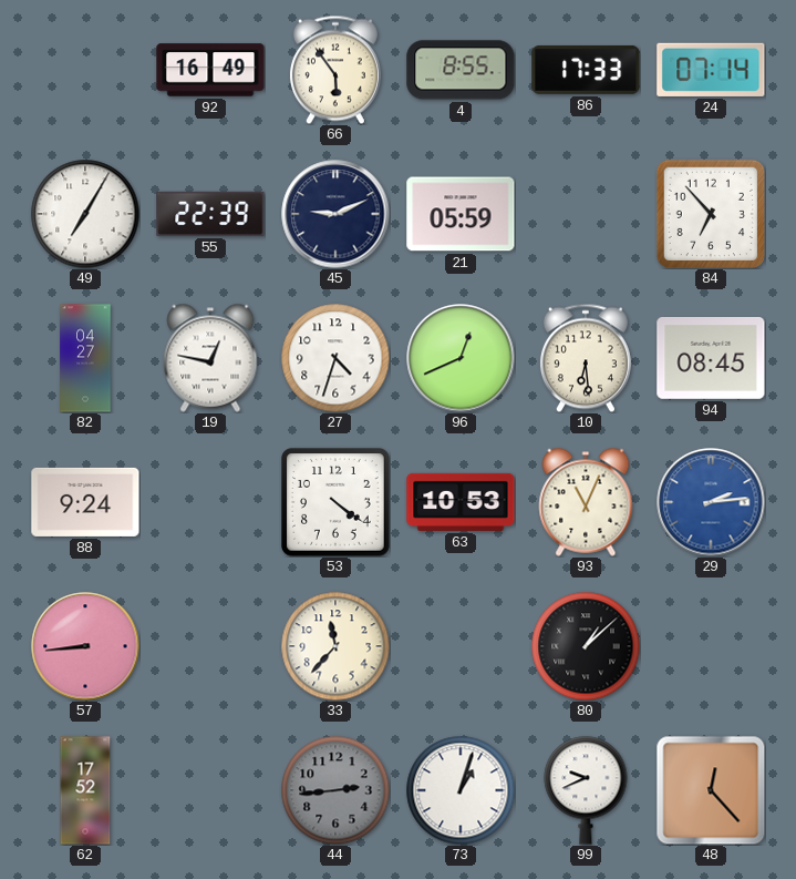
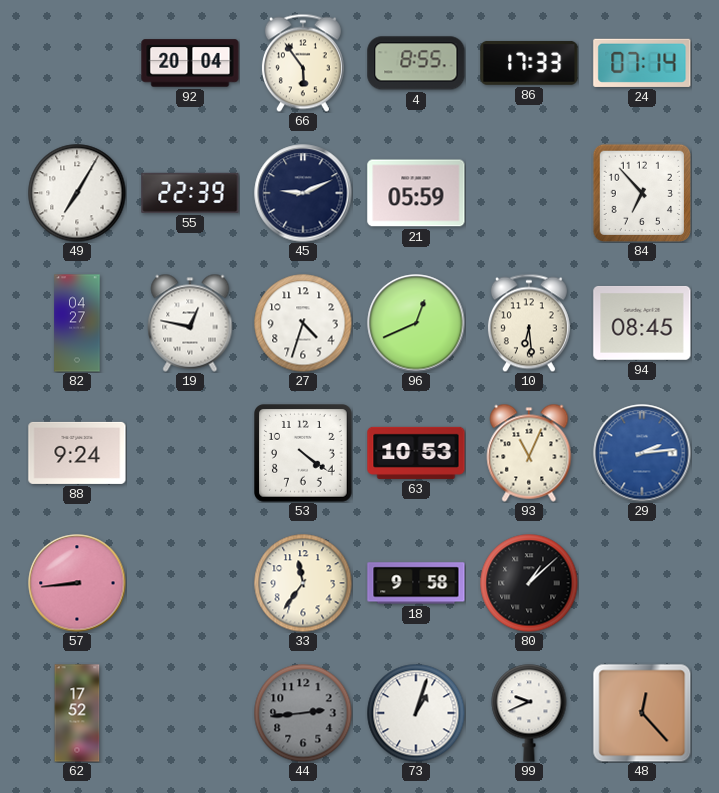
92: 16:49 -> 20:04 (190, 63)
33: 11:37 -> 11:36 (303, 583)
18: none -> 9:58 (416, 583)
